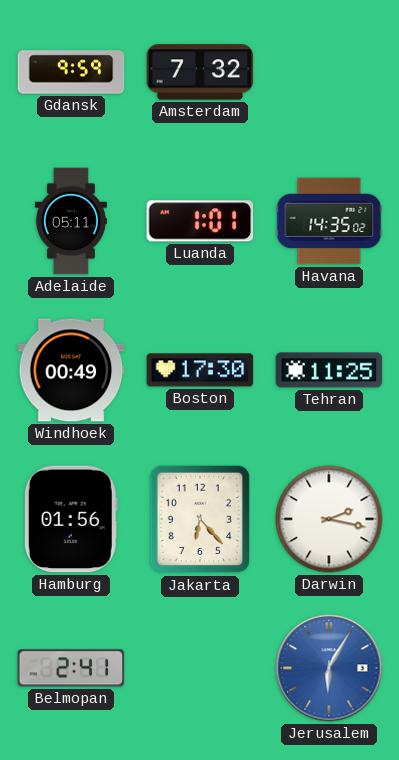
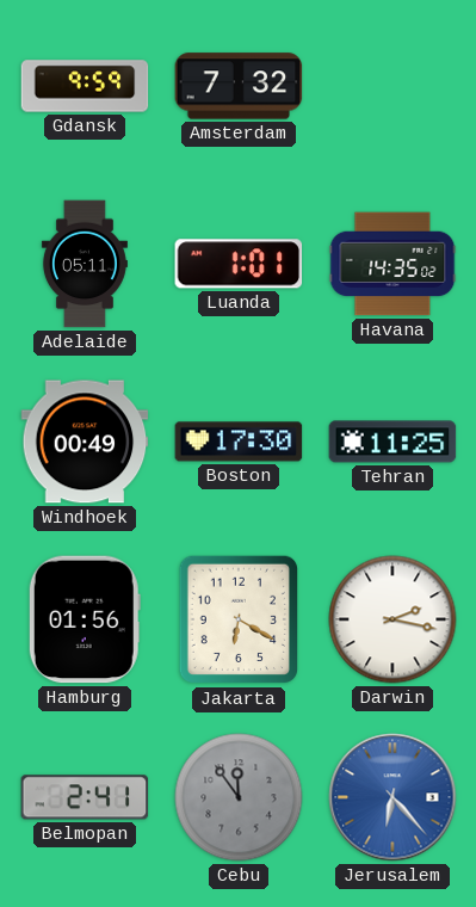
Jakarta: 6:23 -> 6:20 (237, 619)
Cebu: none -> 11:54 (239, 797)
Jerusalem: 6:05 -> 6:23 (392, 797)
